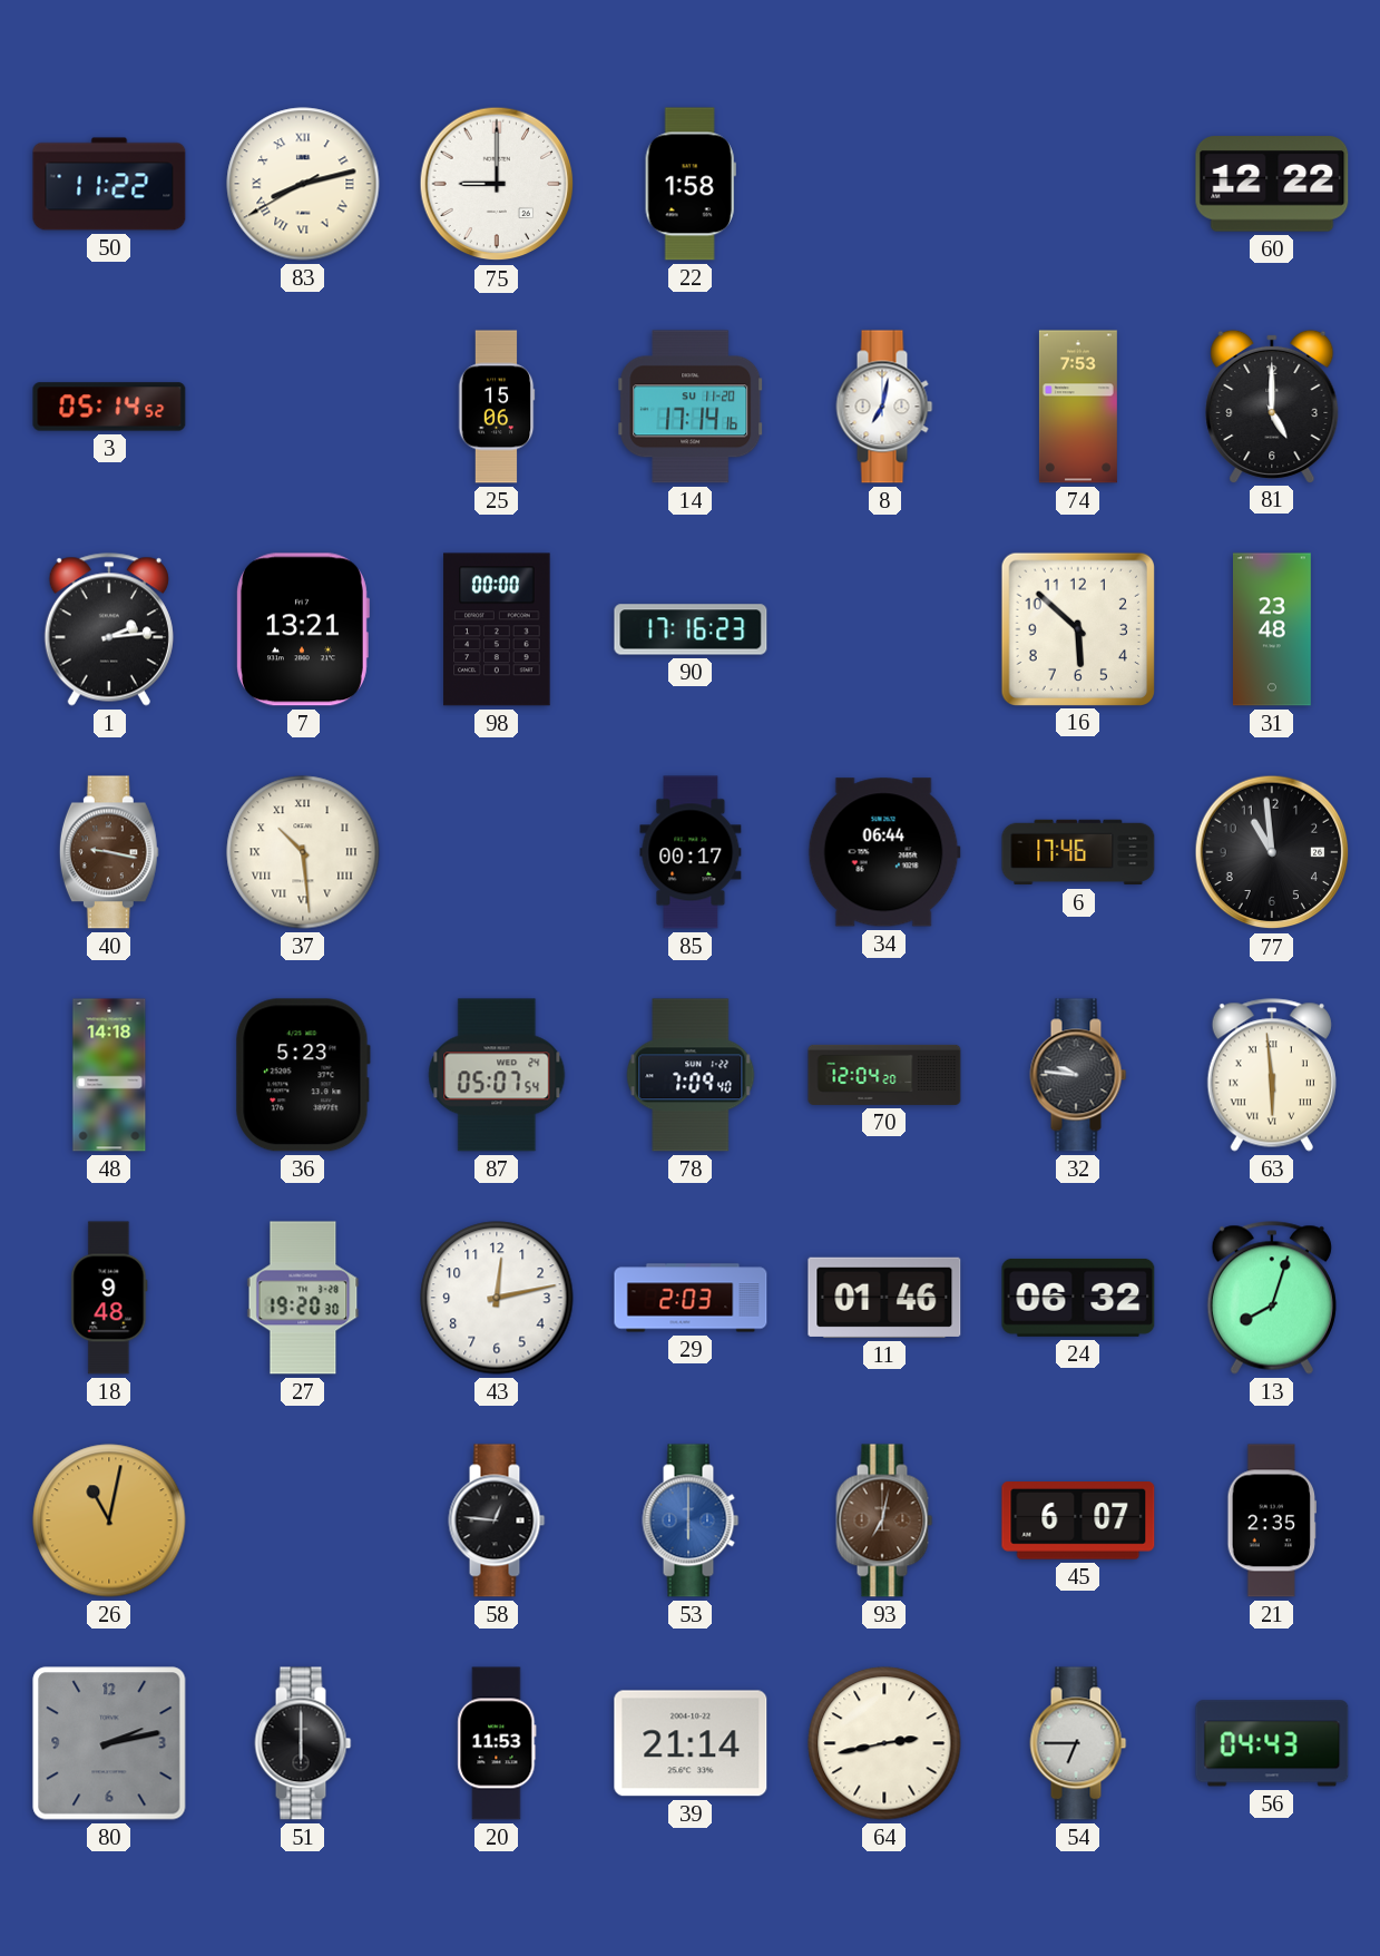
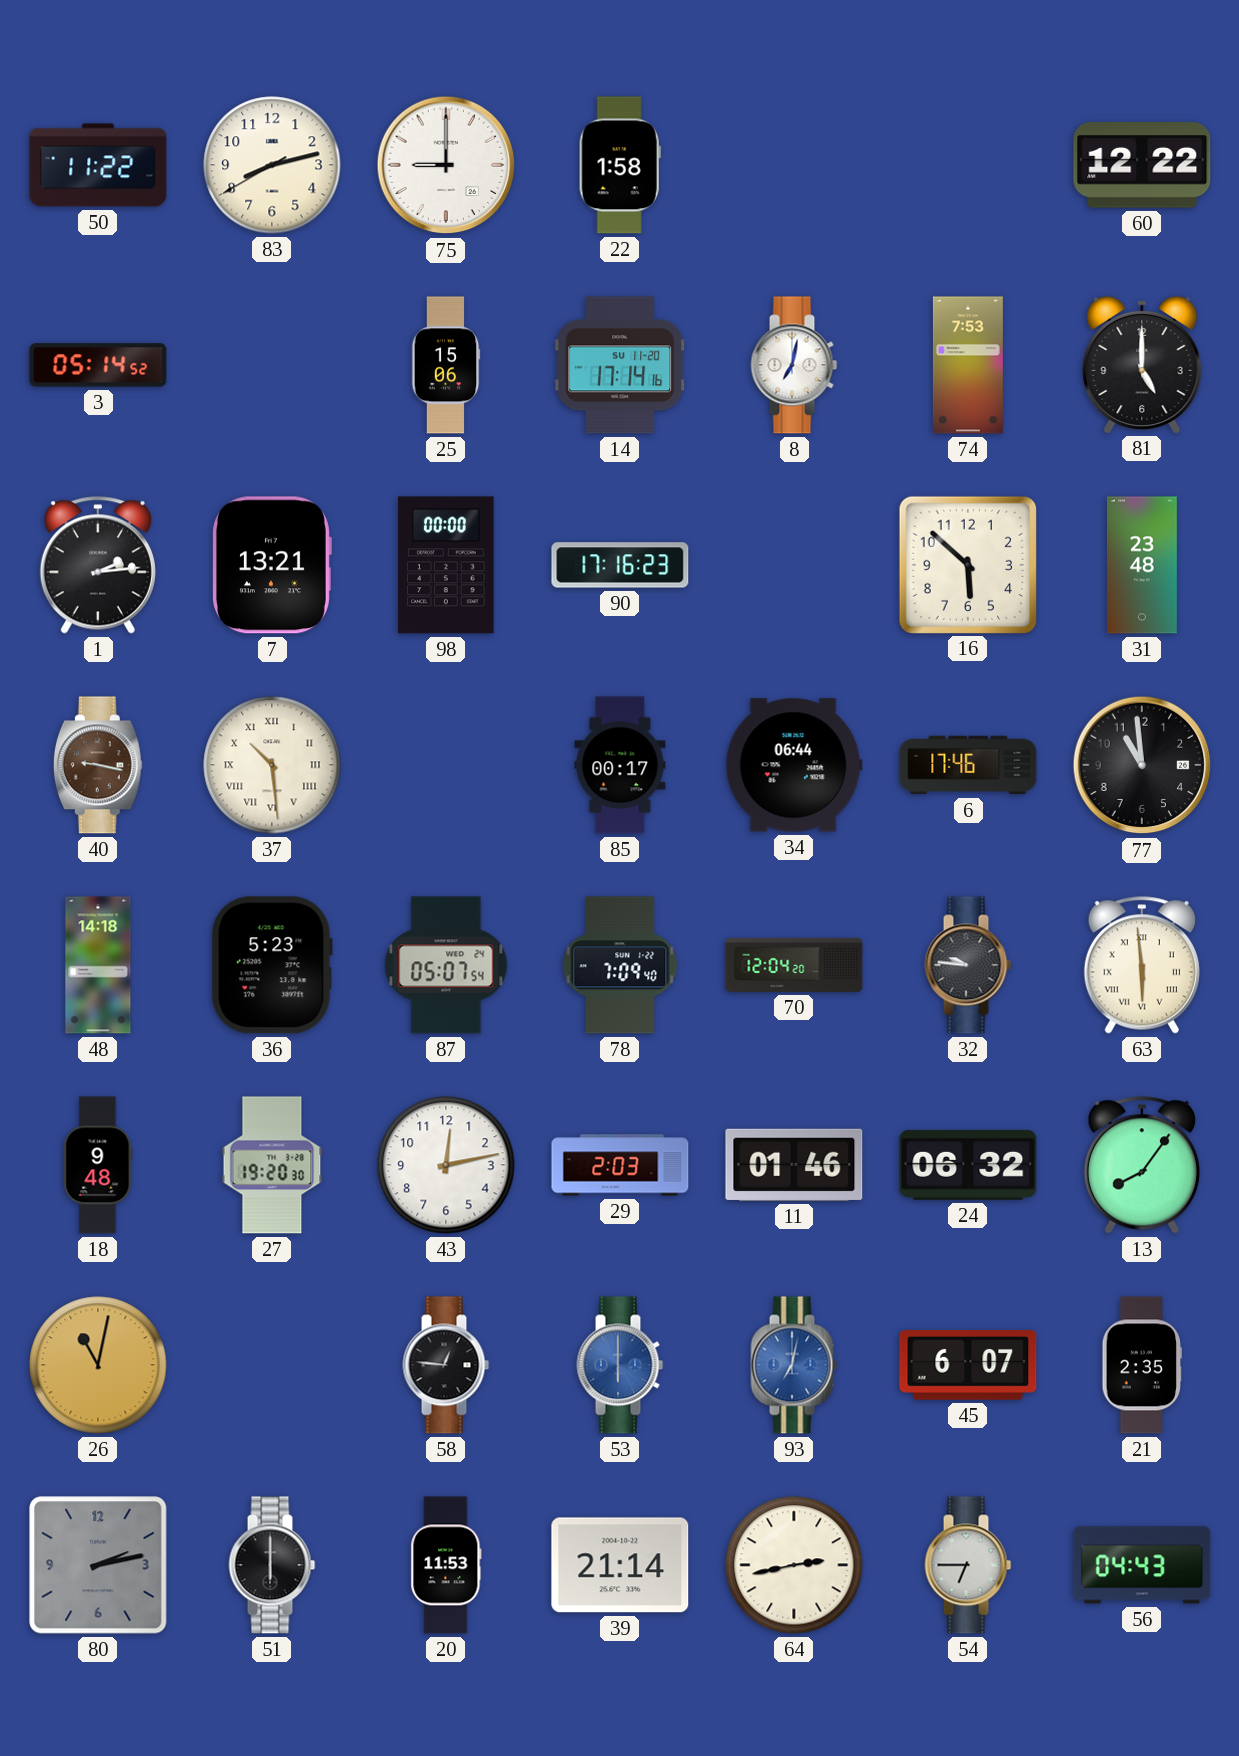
83 numerals: Roman -> Arabic (272, 165)
13: 8:03 -> 8:06 (1142, 1165)
93 dial: brown -> blue (794, 1365)
